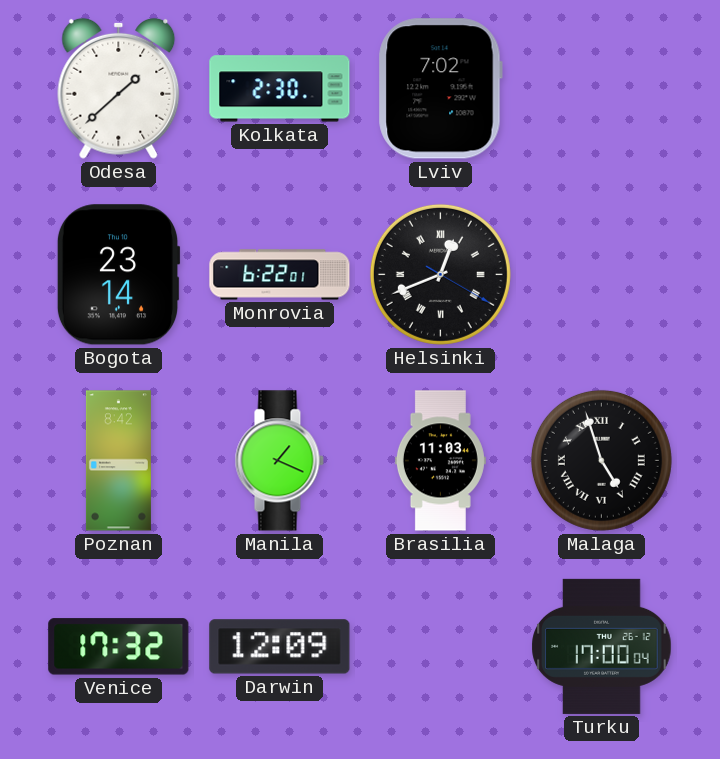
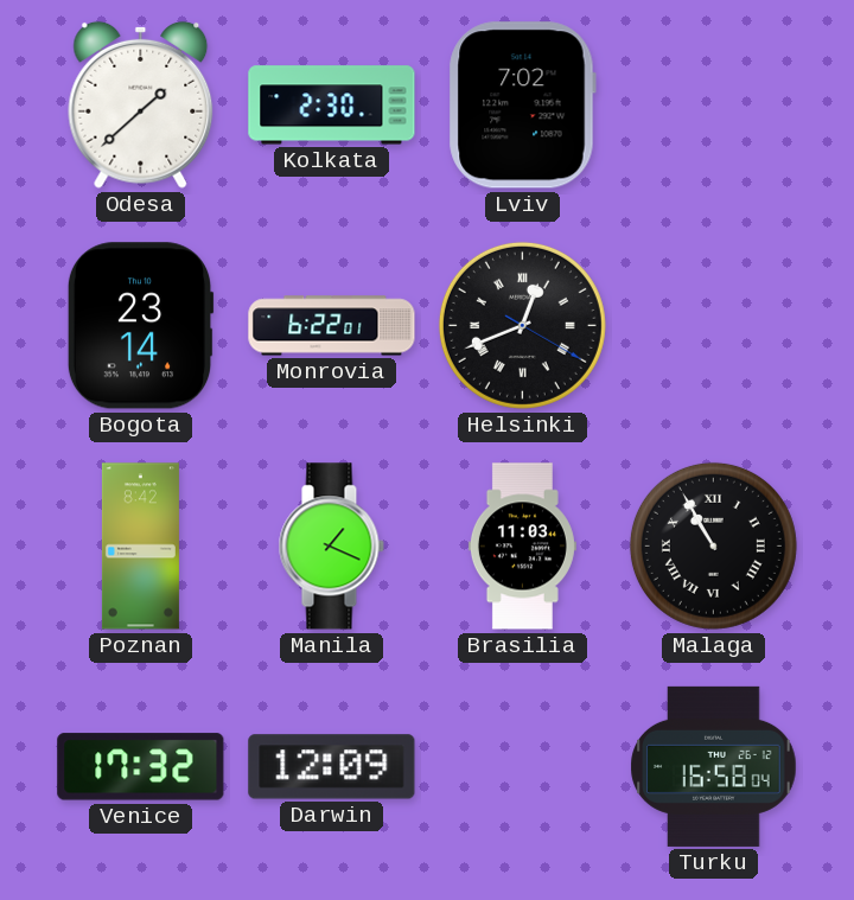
Malaga: 4:57 -> 10:55 (713, 545)
Turku: 17:00 -> 16:58 (714, 766)
